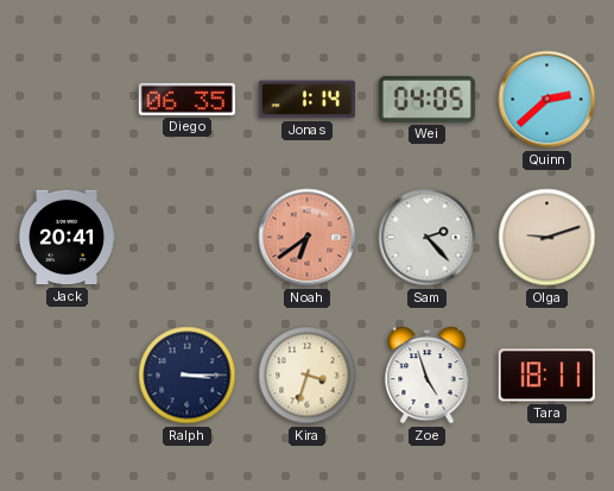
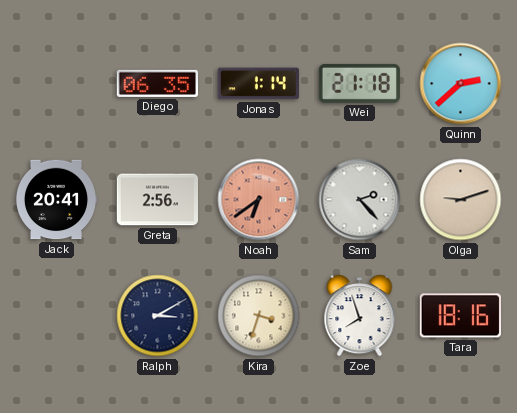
Wei: 04:05 -> 21:18 (359, 83)
Greta: none -> 2:56 (157, 200)
Ralph: 3:15 -> 3:10 (158, 316)
Zoe: 4:57 -> 7:57 (360, 316)
Tara: 18:11 -> 18:16 (460, 316)
